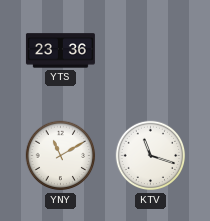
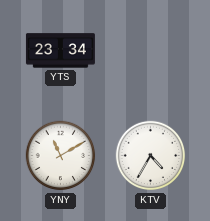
YTS: 23:36 -> 23:34 (60, 51)
KTV: 11:18 -> 4:35 (151, 156)
